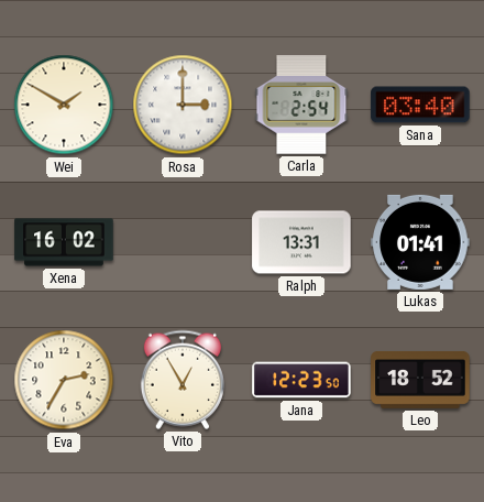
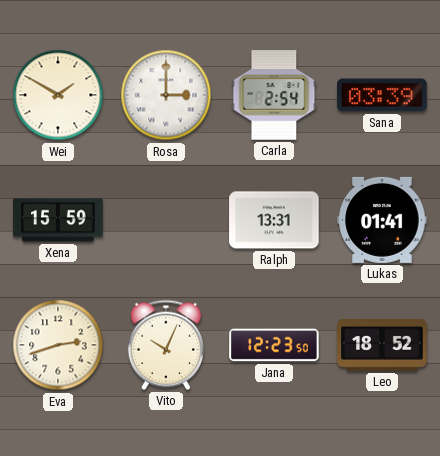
Sana: 03:40 -> 03:39 (382, 95)
Xena: 16:02 -> 15:59 (58, 220)
Eva: 2:35 -> 2:42 (58, 345)
Vito: 12:55 -> 10:04 (166, 345)
